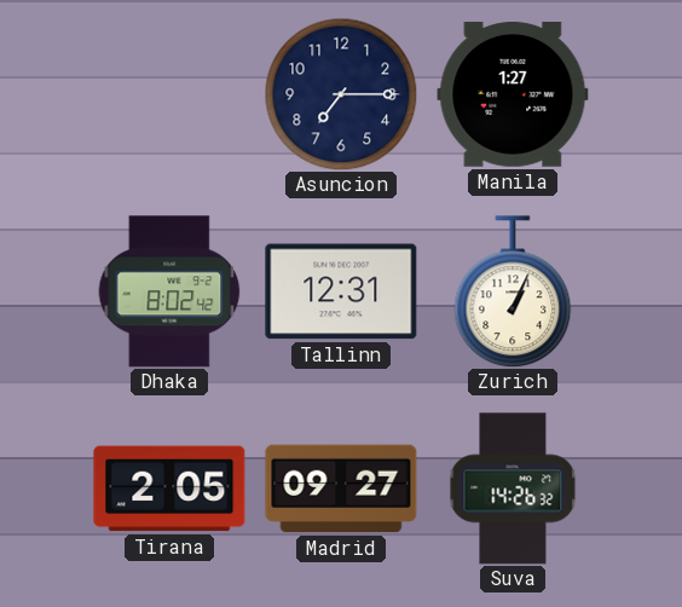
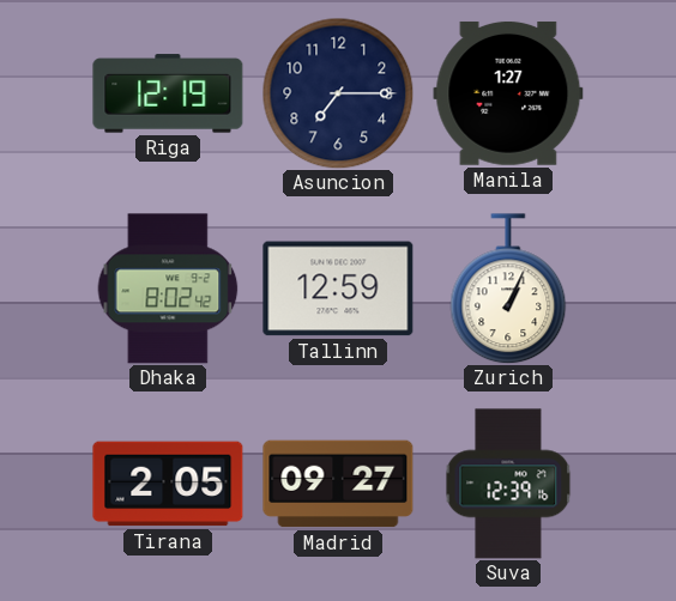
Riga: none -> 12:19 (168, 93)
Tallinn: 12:31 -> 12:59 (338, 289)
Suva: 14:26 -> 12:39 (508, 484)
